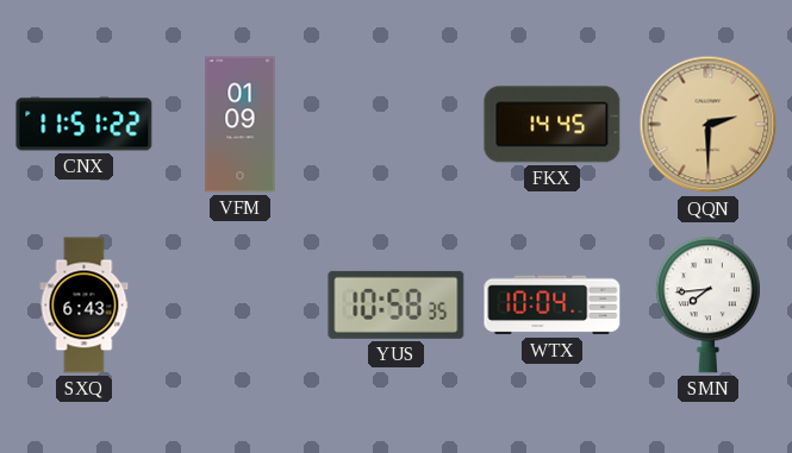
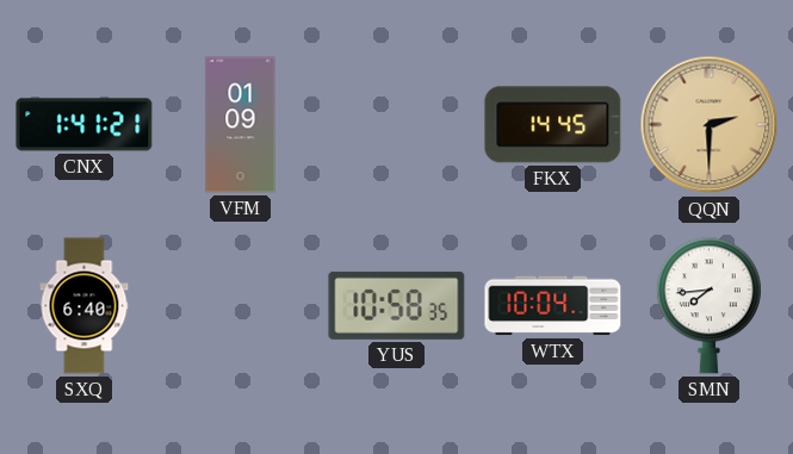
CNX: 11:51 -> 1:41 (85, 125)
SXQ: 6:43 -> 6:40 (85, 306)
